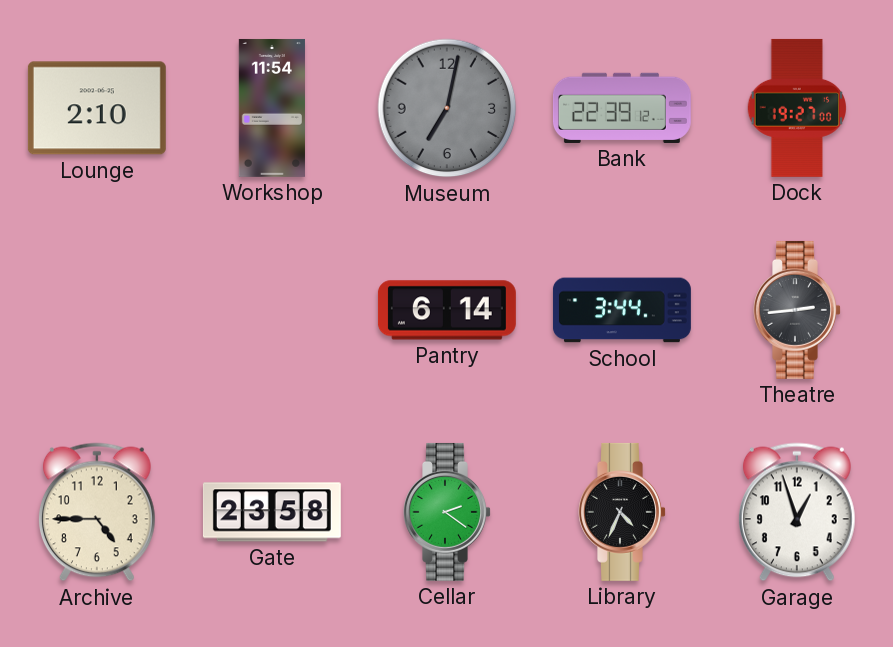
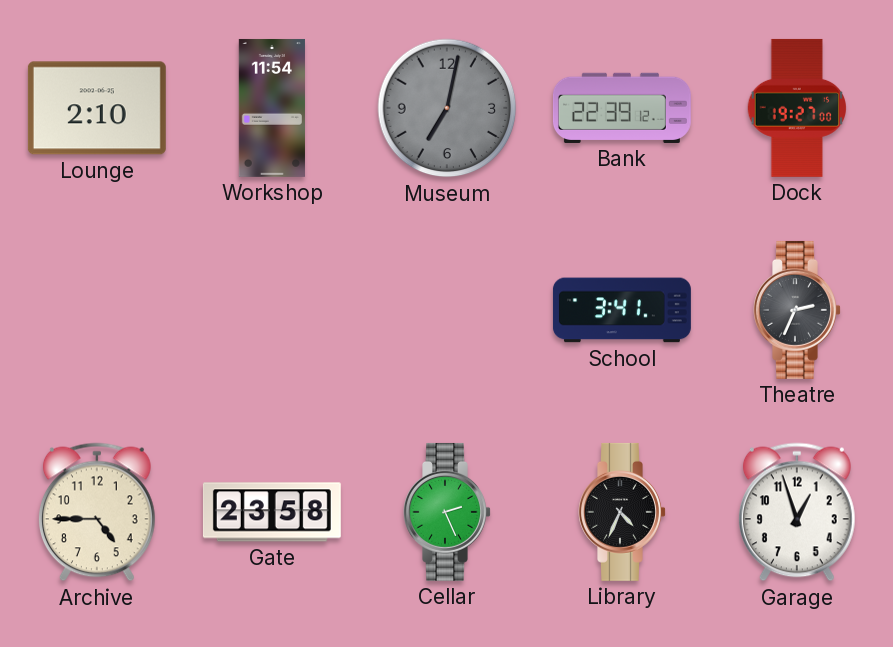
Pantry: 6:14 -> none (447, 310)
School: 3:44 -> 3:41 (622, 310)
Theatre: 2:44 -> 2:34 (797, 310)
Cellar: 2:21 -> 2:26 (447, 512)
